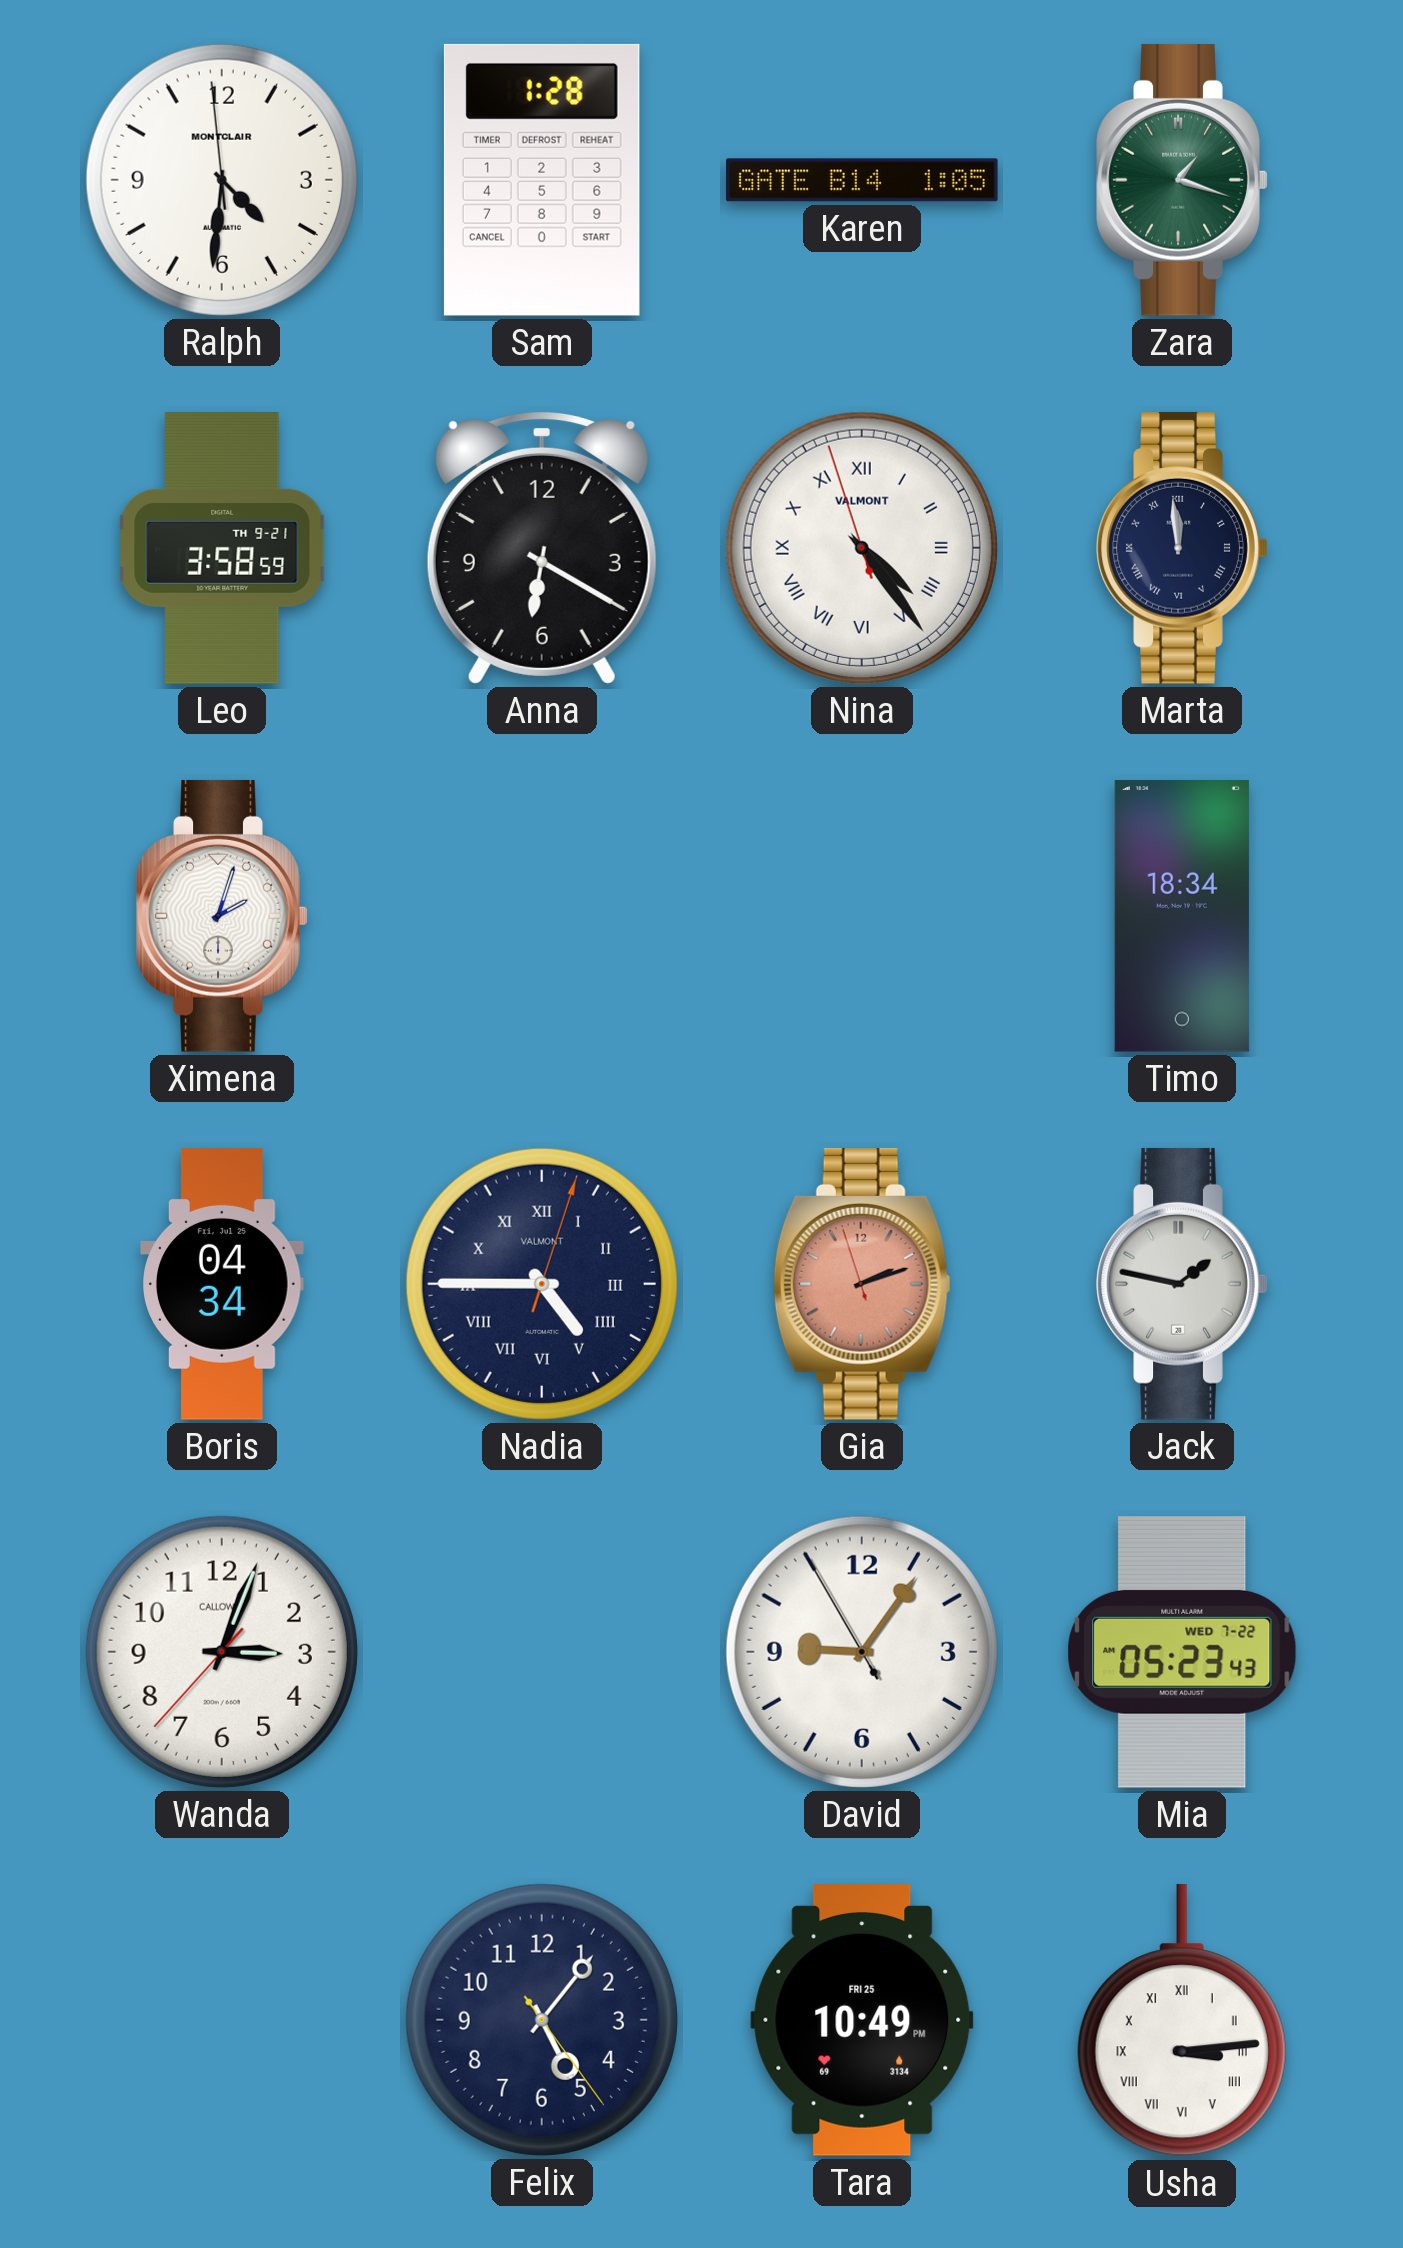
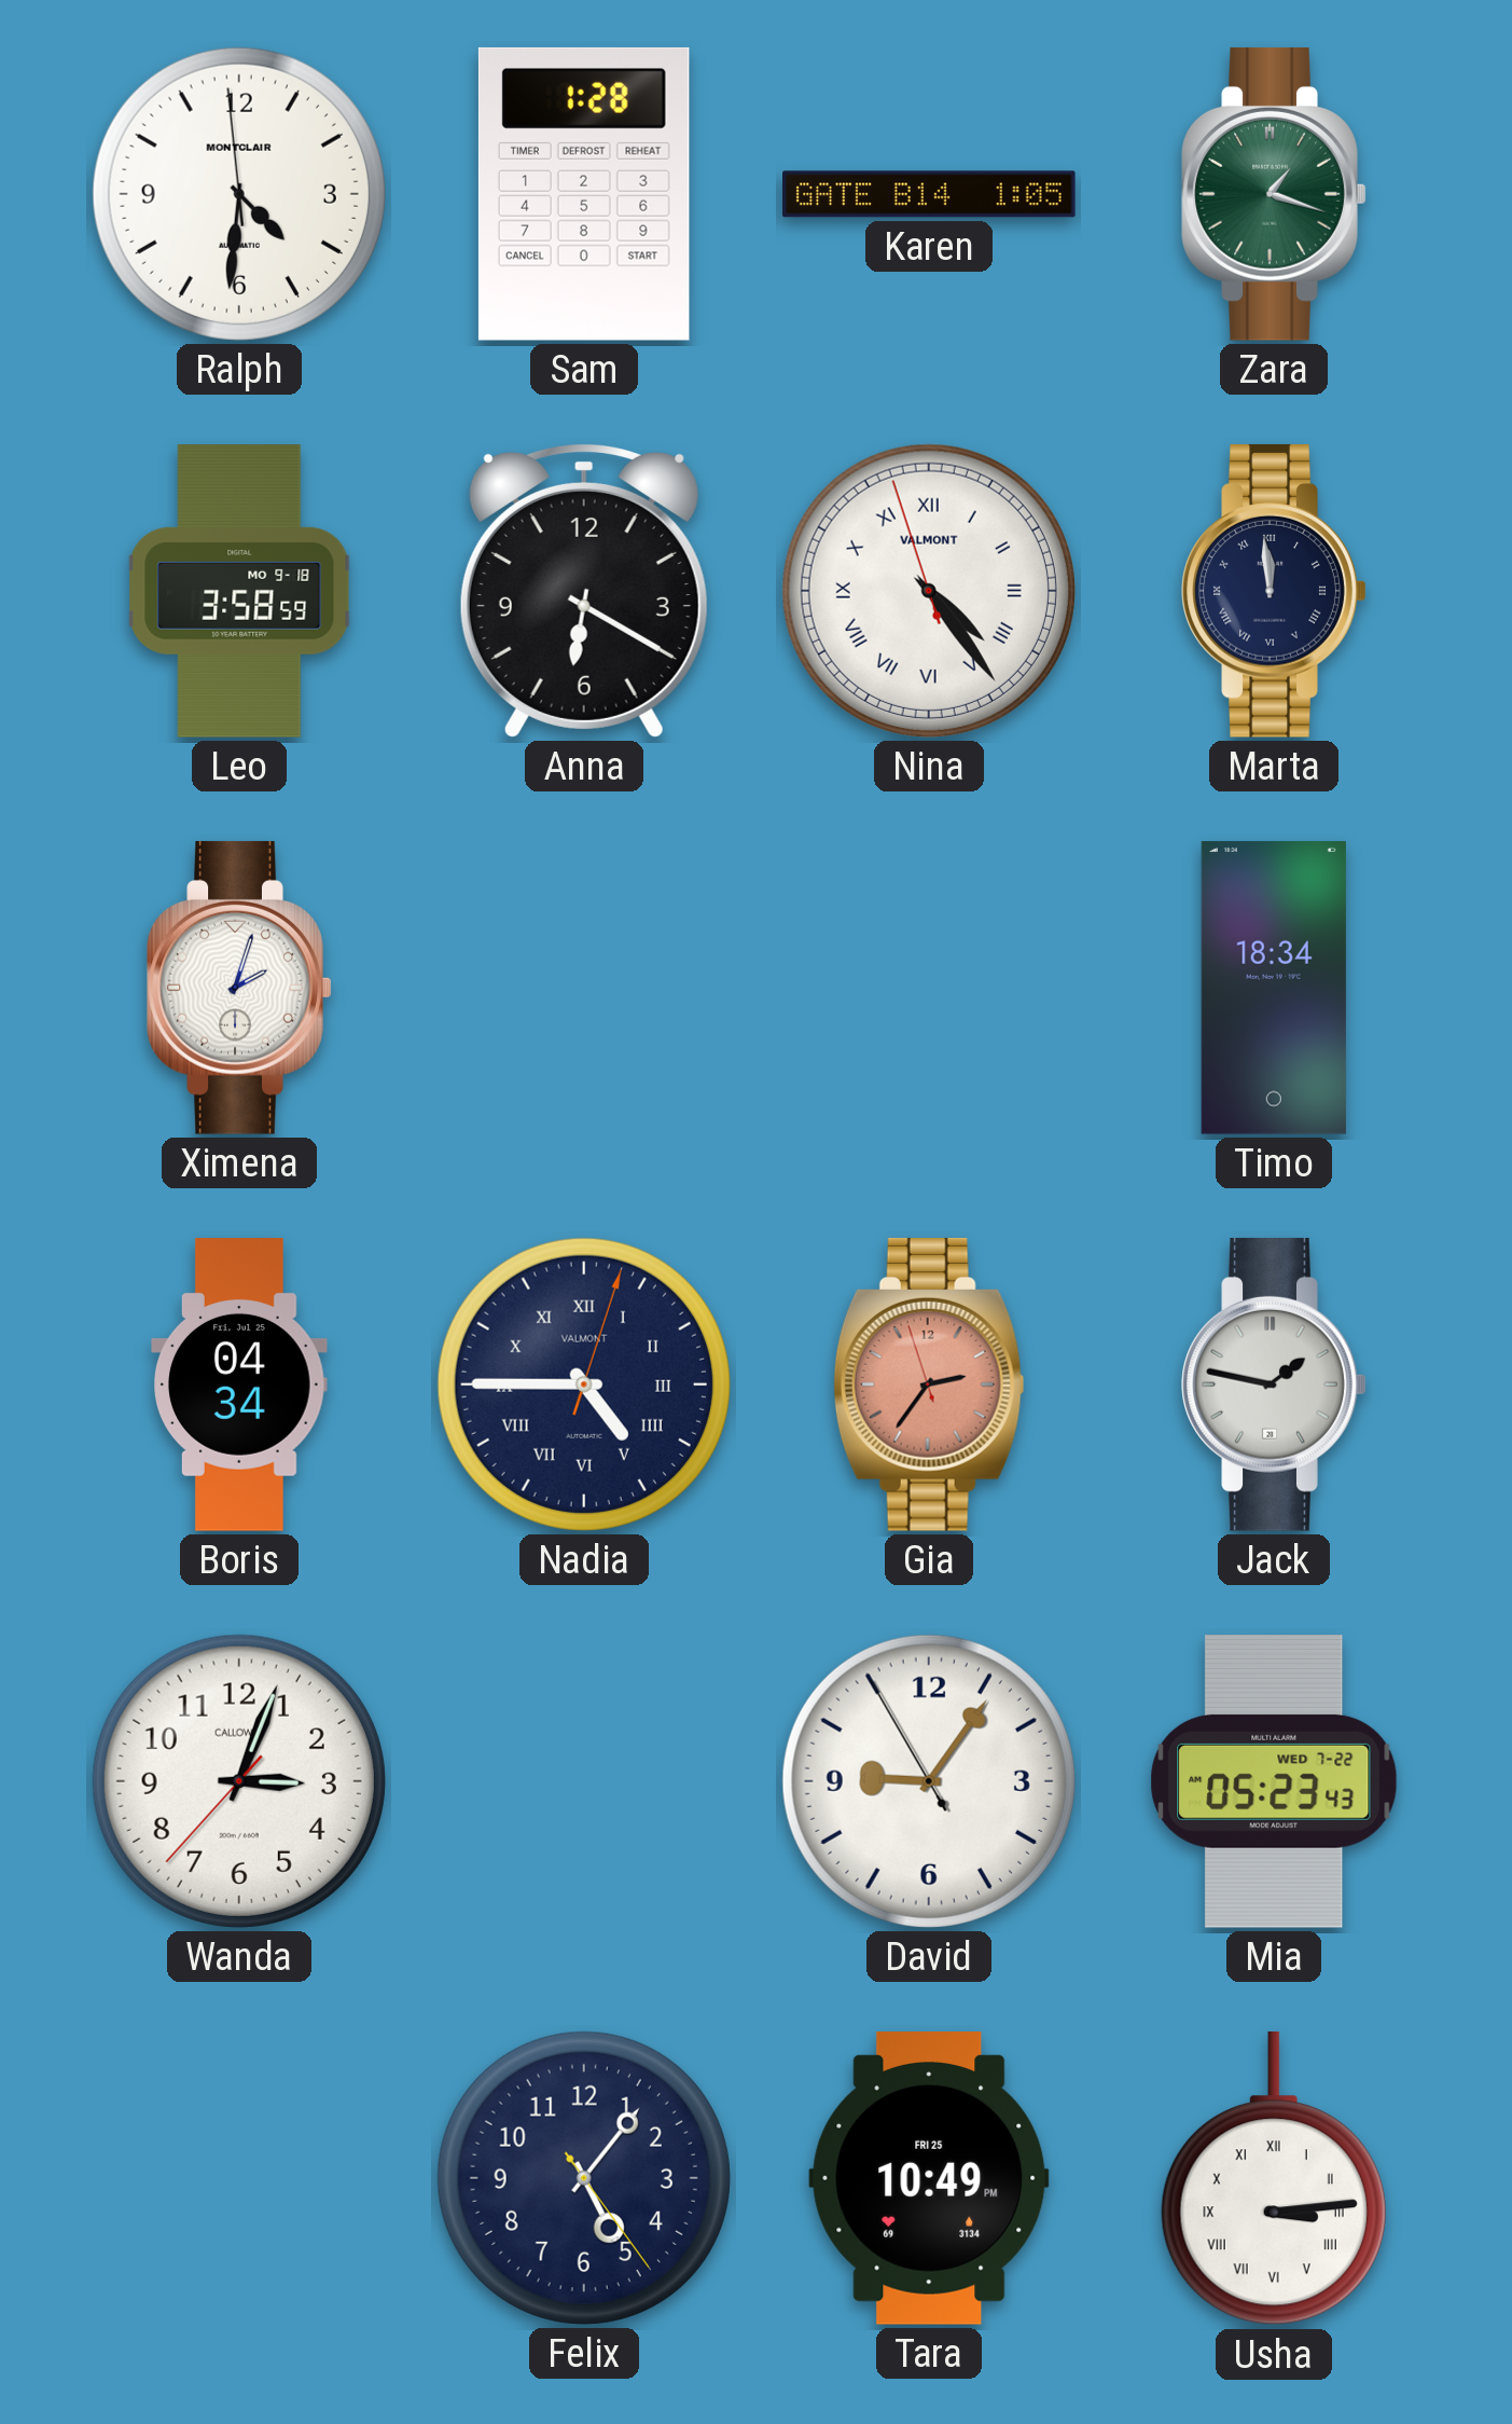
Leo date: TH 9-21 -> MO 9-18 (239, 591)
Gia: 2:11 -> 2:35 (929, 1385)
